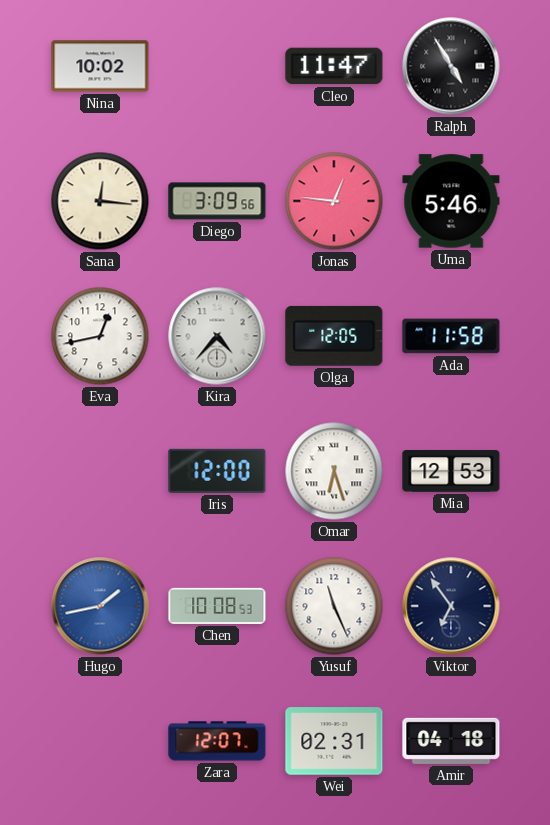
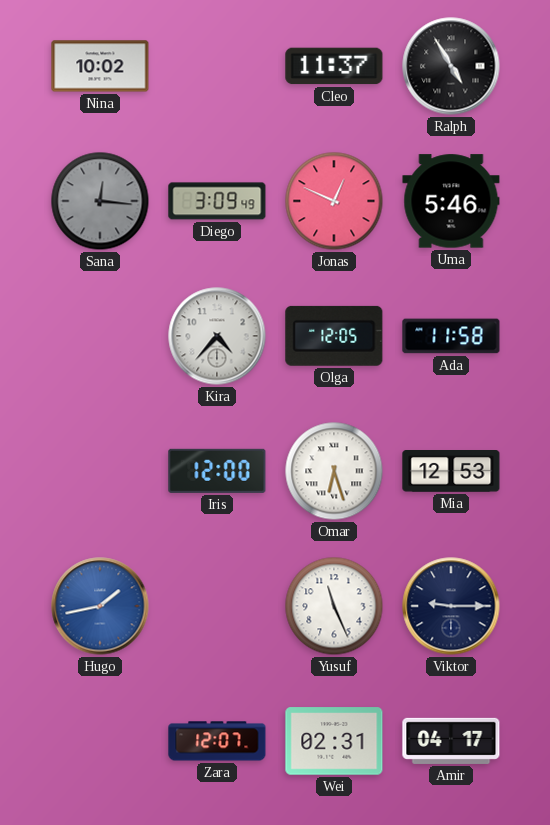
Cleo: 11:47 -> 11:37 (334, 66)
Sana dial: cream -> grey (100, 201)
Diego: 3:09:56 -> 3:09:49 (217, 201)
Jonas: 12:46 -> 12:49 (334, 201)
Eva: 12:43 -> none (100, 336)
Chen: 10:08 -> none (217, 606)
Viktor: 6:54 -> 9:15 (451, 606)
Amir: 04:18 -> 04:17 (451, 741)
